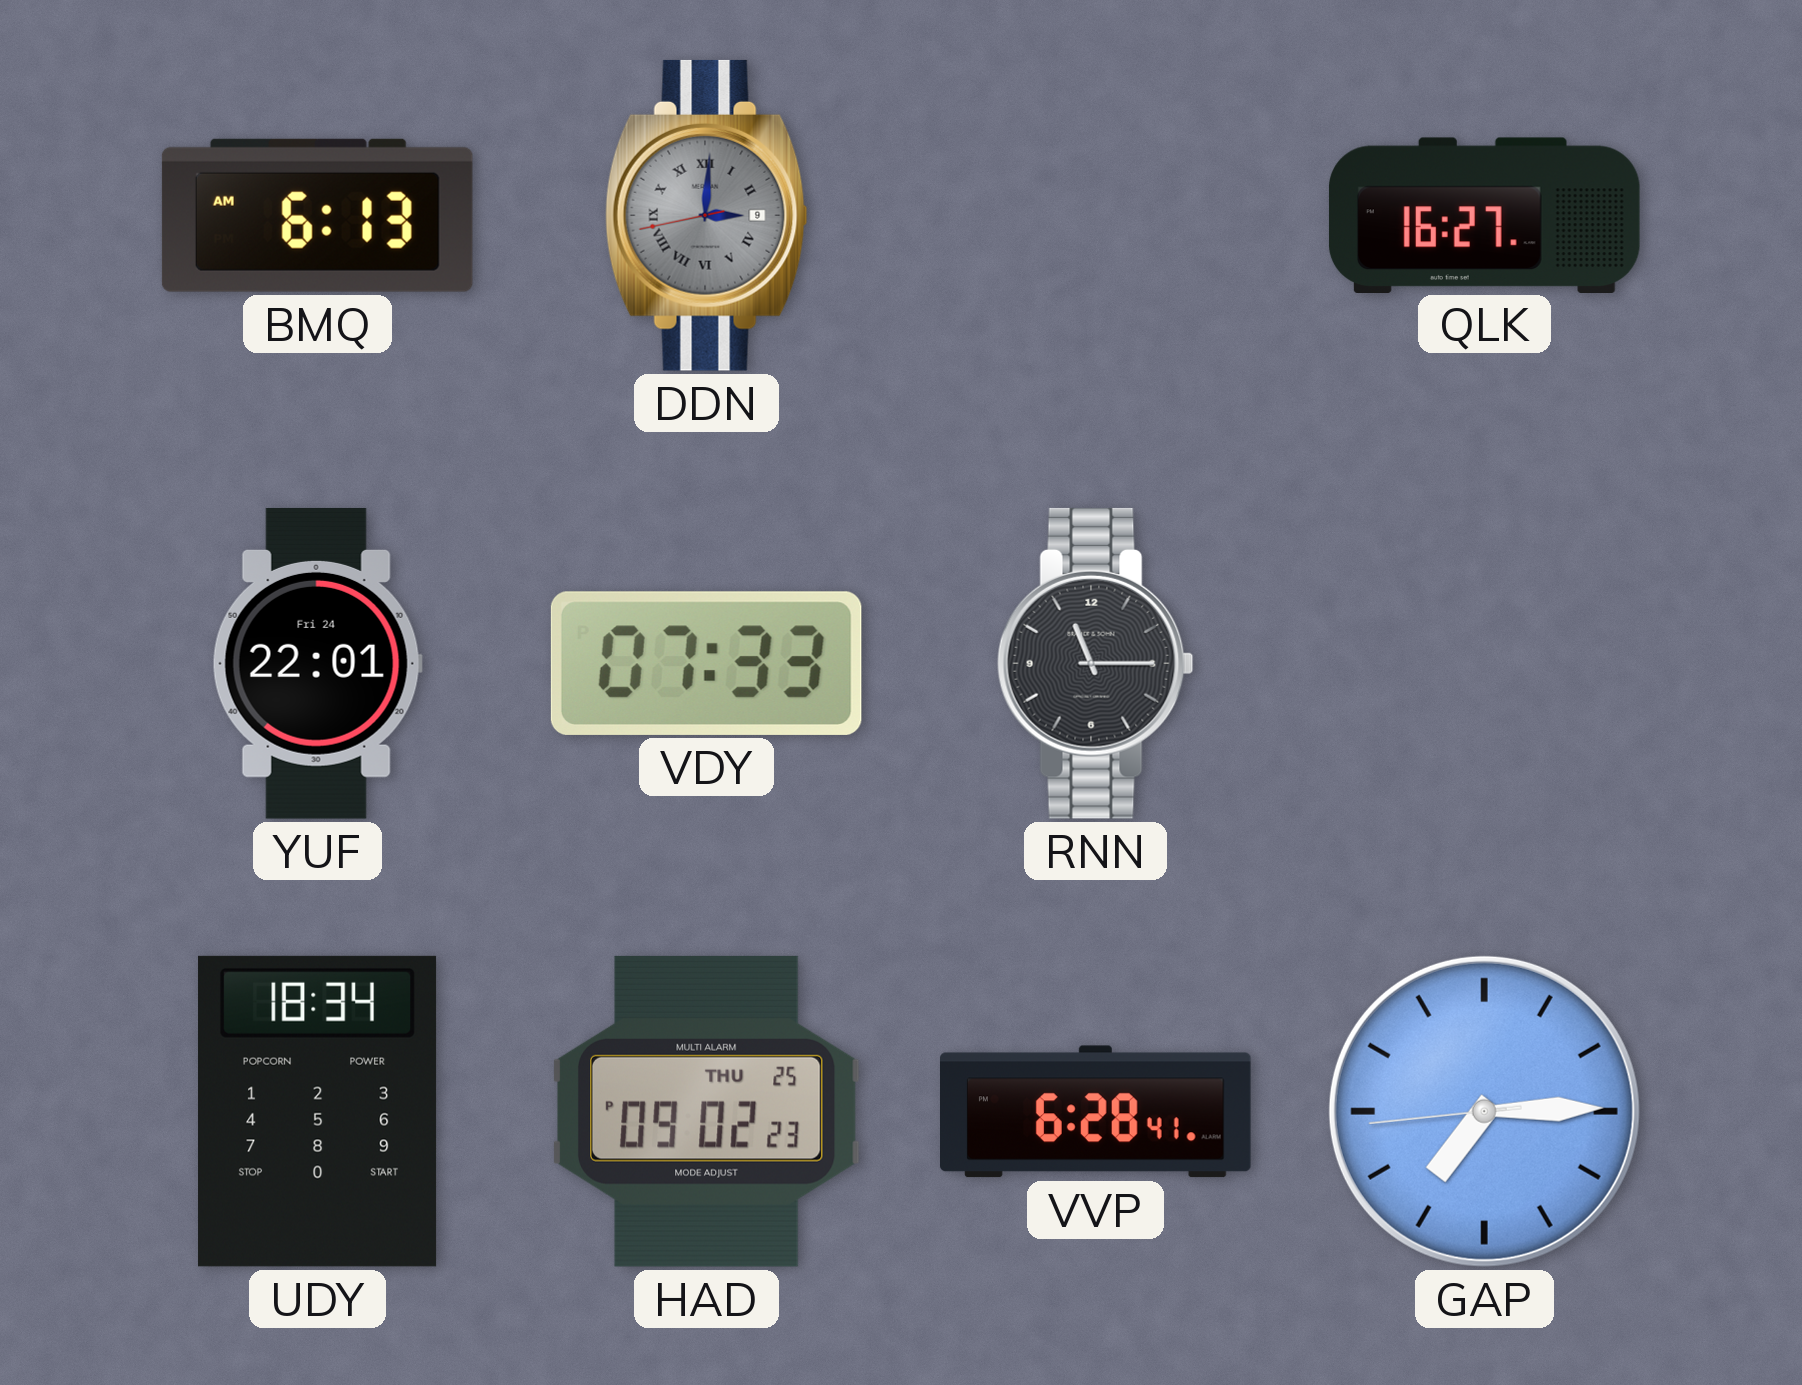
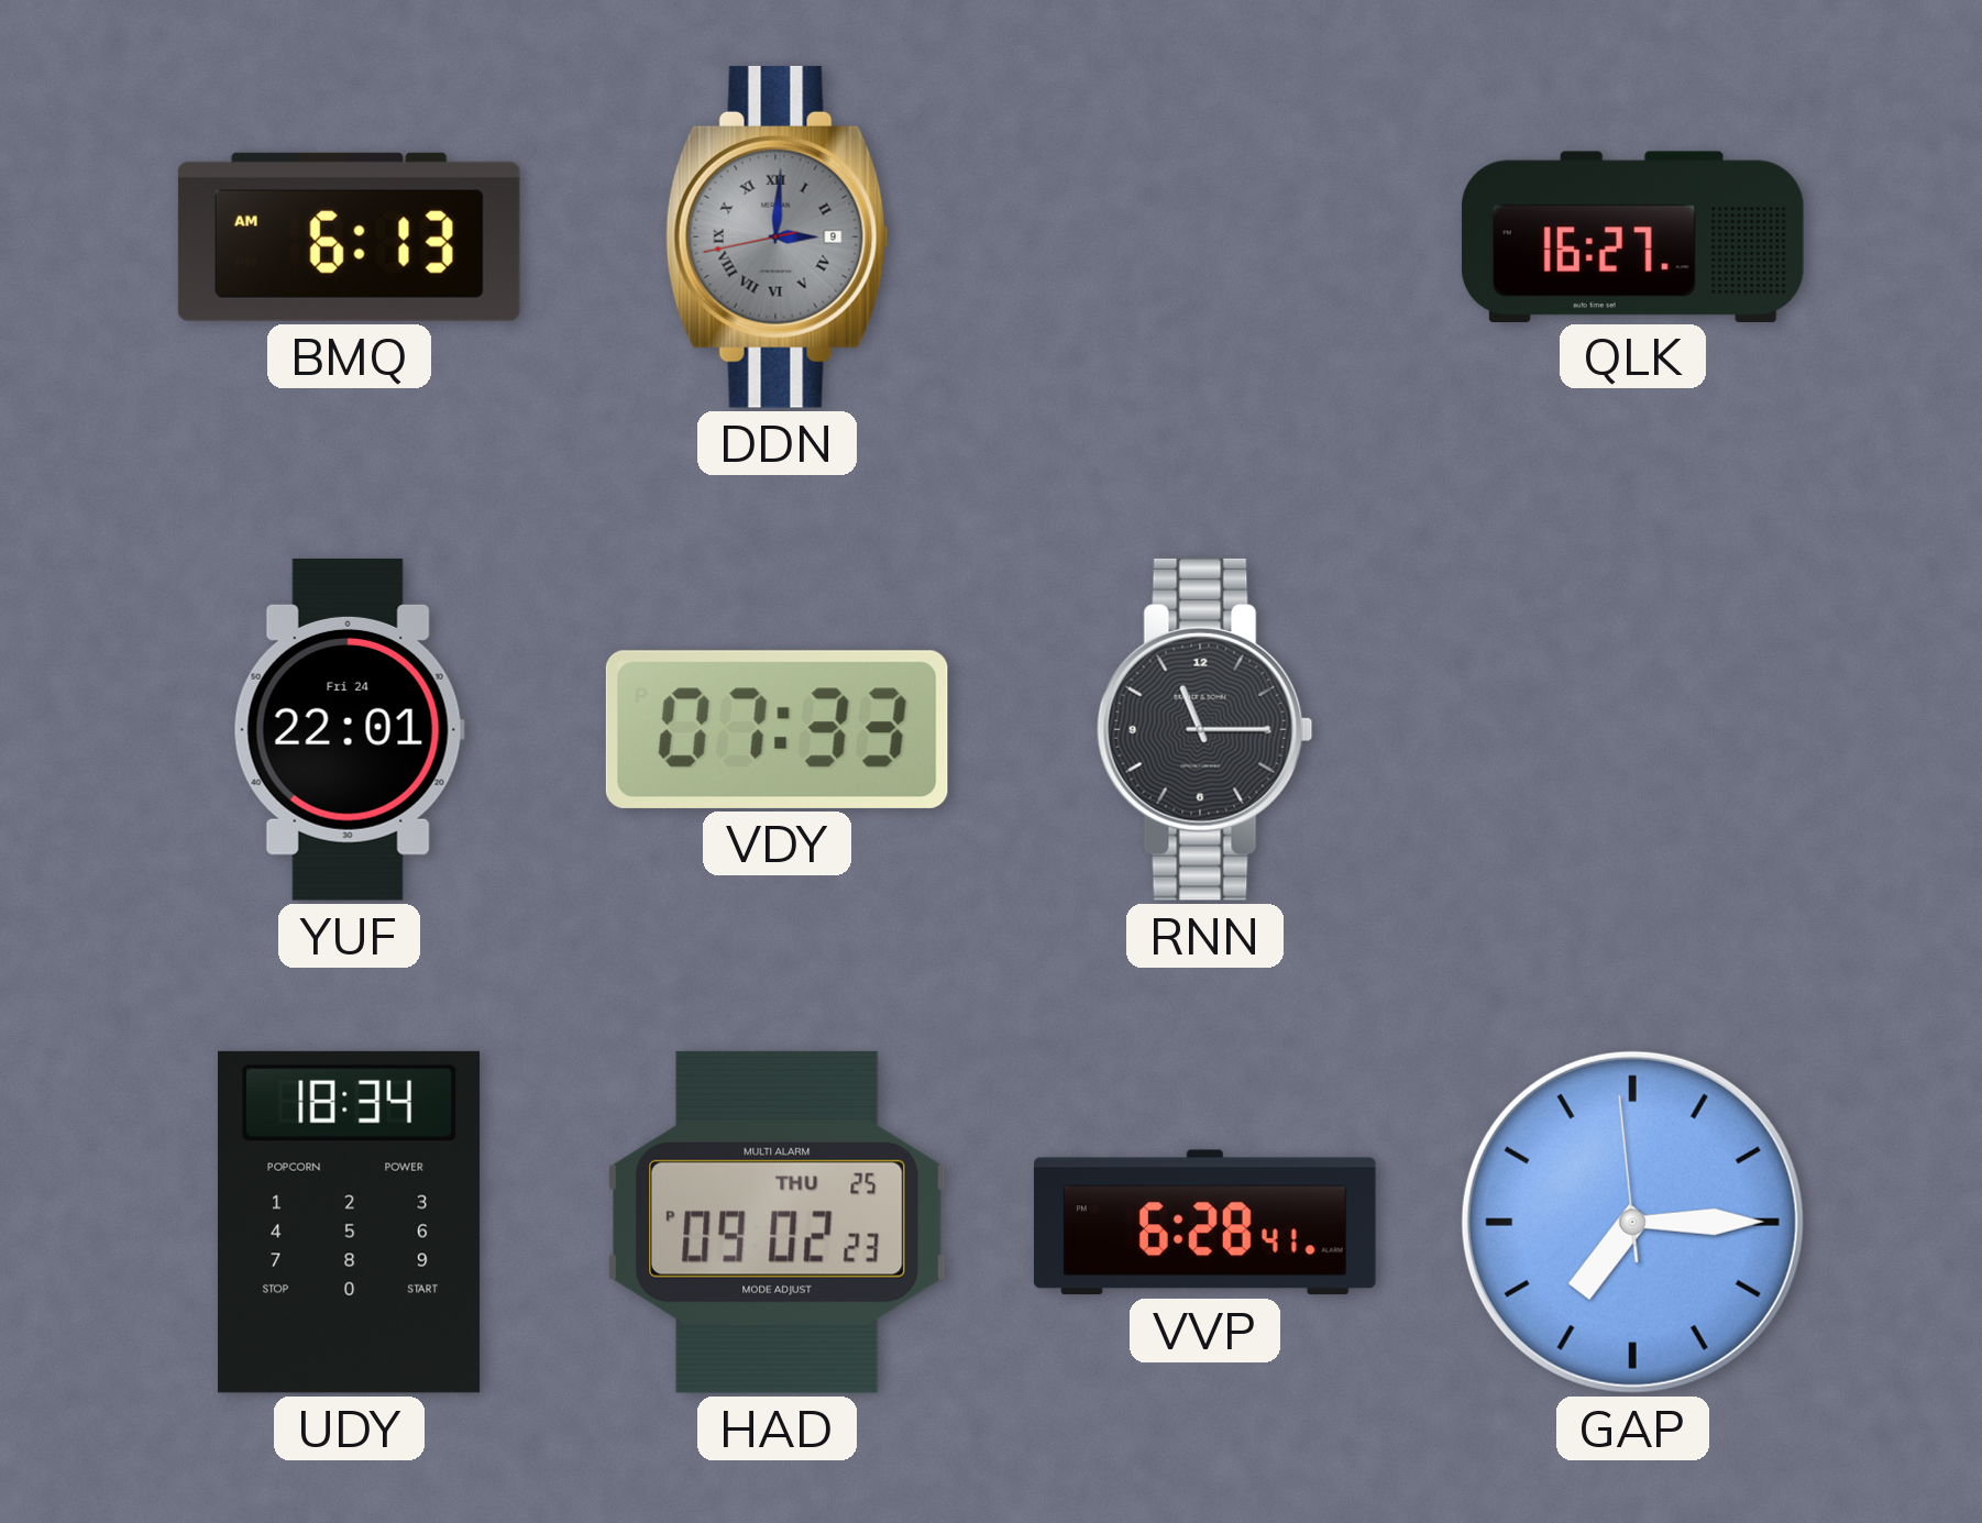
GAP: 7:14:44 -> 7:14:59 (1632, 1222)
